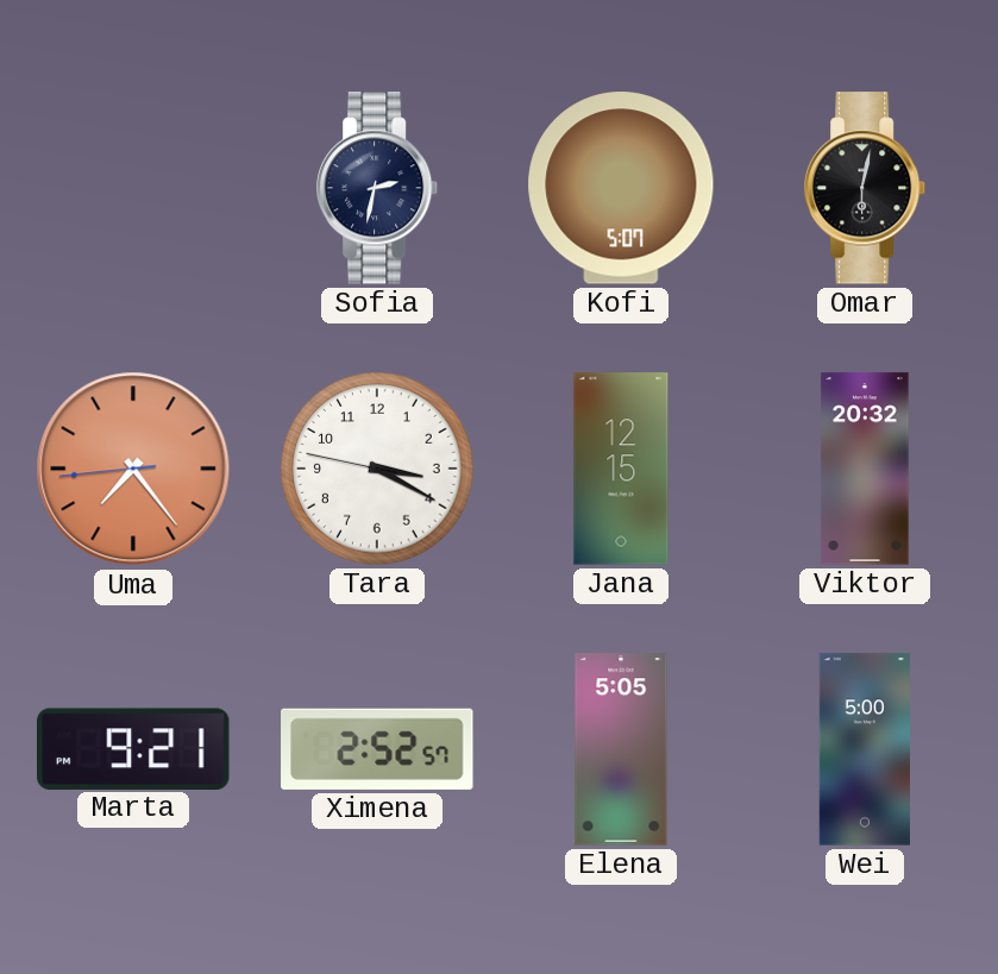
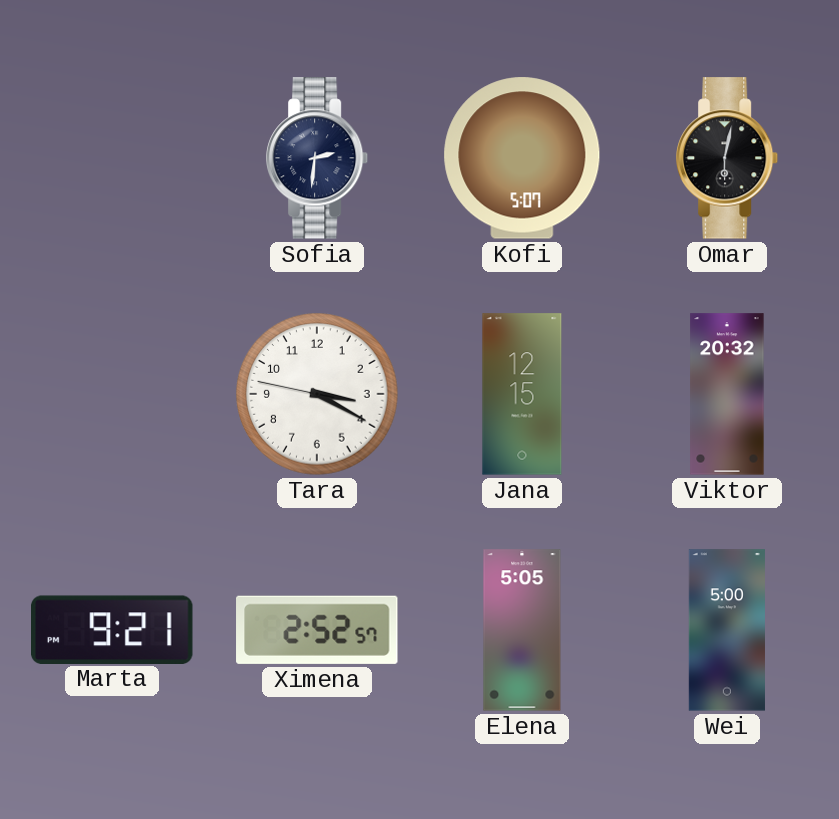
Sofia: 2:32 -> 2:31 (318, 158)
Uma: 7:23 -> none (133, 469)
